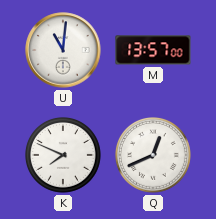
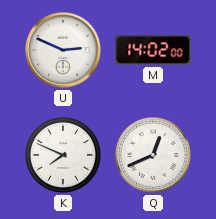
U: 11:01 -> 2:49 (63, 50)
M: 13:57 -> 14:02 (153, 50)
